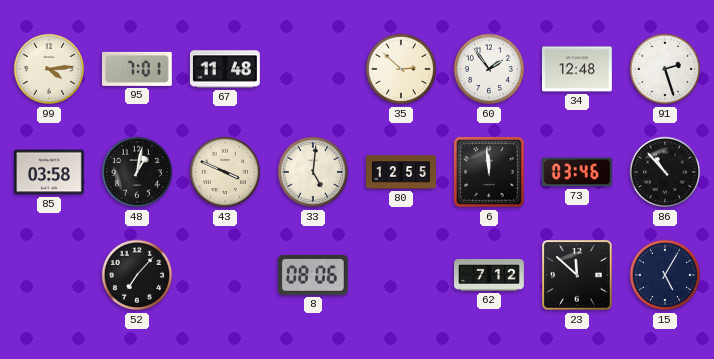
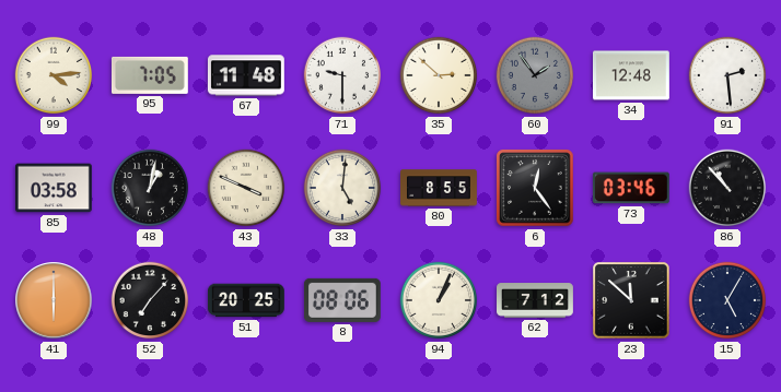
95: 7:01 -> 7:05 (150, 75)
71: none -> 9:30 (342, 75)
60 dial: white -> grey (535, 75)
91: 2:27 -> 2:29 (727, 75)
80: 12:55 -> 8:55 (440, 188)
6: 11:59 -> 12:24 (535, 188)
41: none -> 6:00 (54, 300)
51: none -> 20:25 (247, 300)
94: none -> 1:04 (439, 300)
